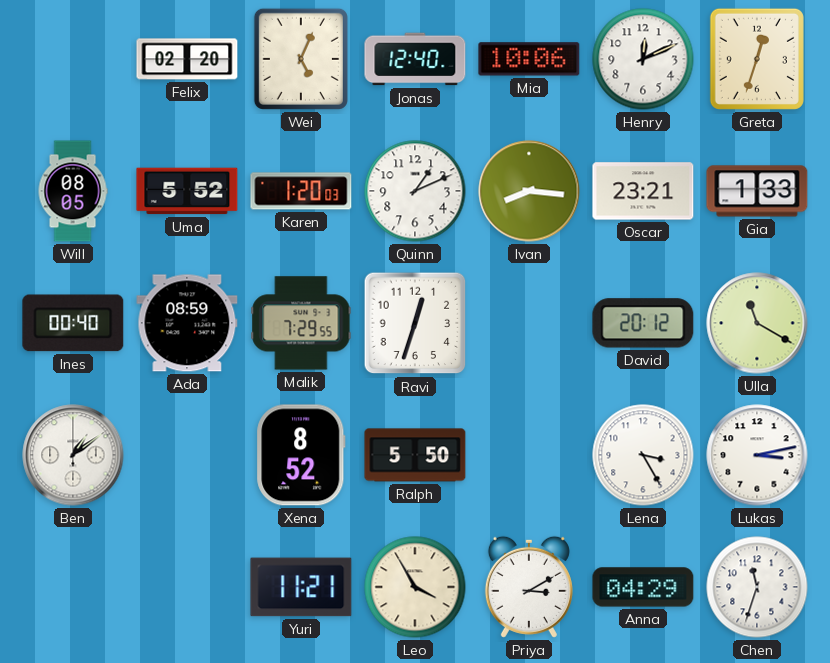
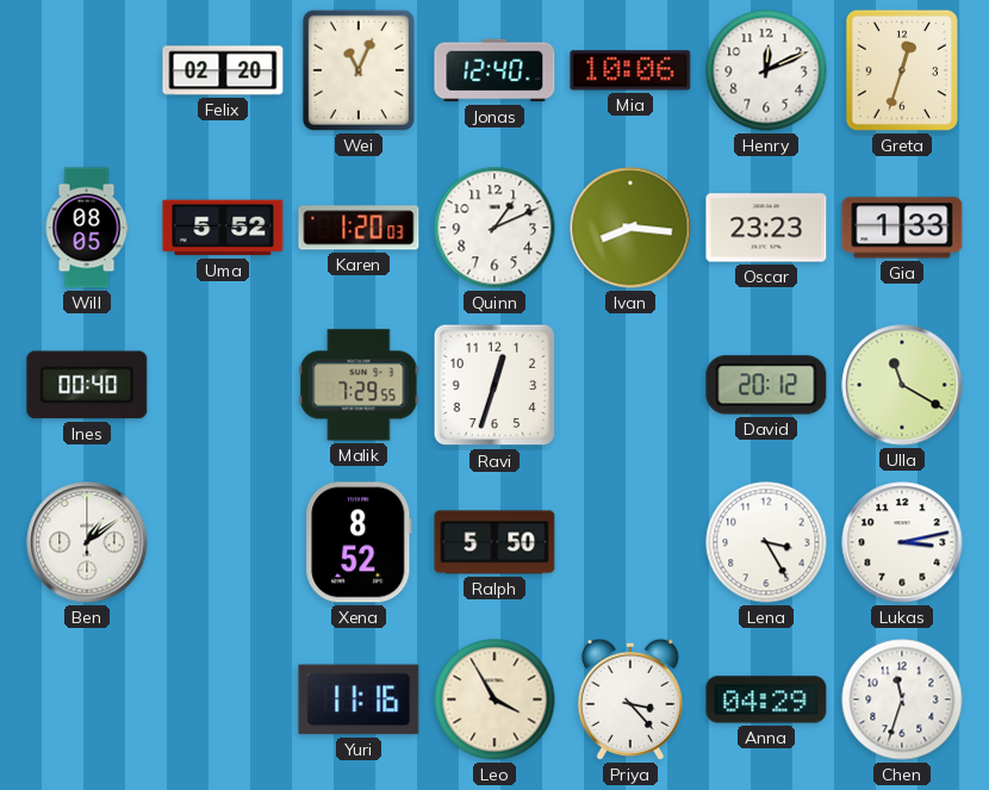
Wei: 5:04 -> 11:04 (359, 70)
Oscar: 23:21 -> 23:23 (766, 228)
Ada: 08:59 -> none (187, 323)
Yuri: 11:21 -> 11:16 (359, 699)
Priya: 3:10 -> 3:23 (630, 699)
